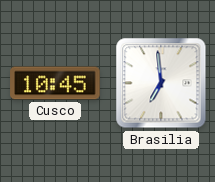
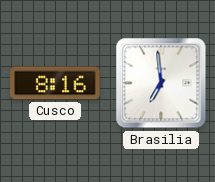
Cusco: 10:45 -> 8:16 (55, 83)
